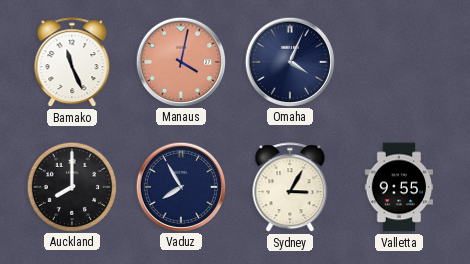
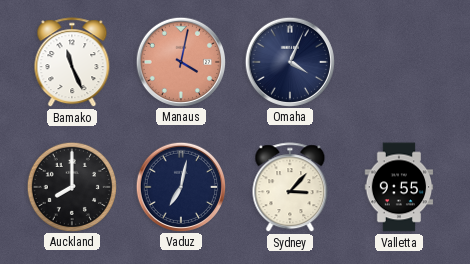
Vaduz: 7:55 -> 7:02 (180, 186)
Sydney: 3:05 -> 3:07 (290, 188)
